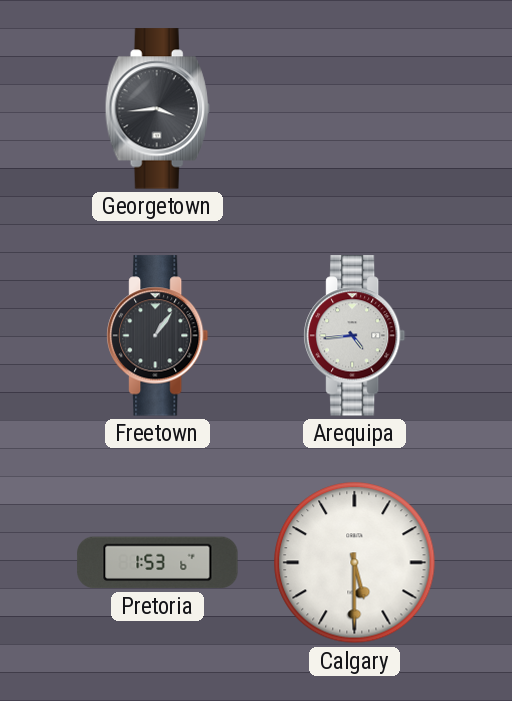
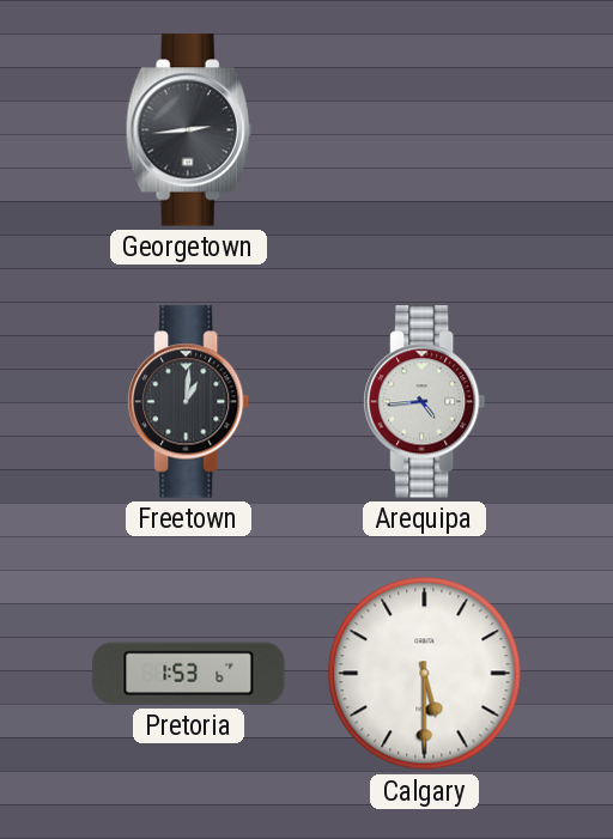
Georgetown: 3:44 -> 2:44 (188, 130)
Freetown: 1:06 -> 1:01 (189, 402)
